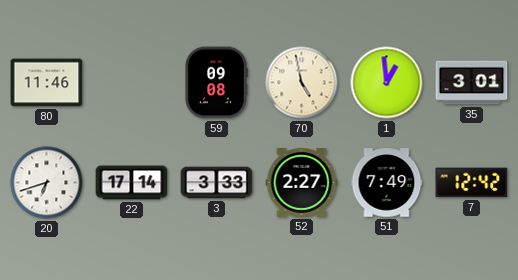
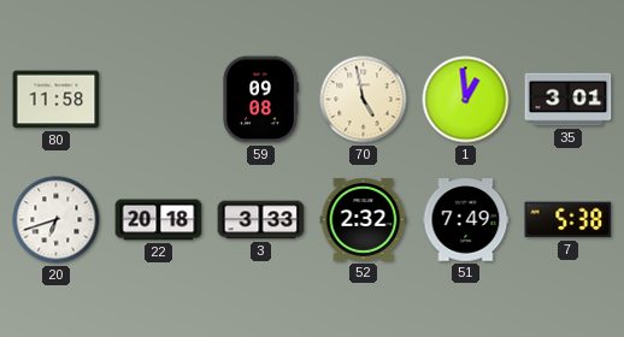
80: 11:46 -> 11:58 (57, 100)
22: 17:14 -> 20:18 (159, 220)
52: 2:27 -> 2:32 (364, 220)
7: 12:42 -> 5:38 (569, 220)
